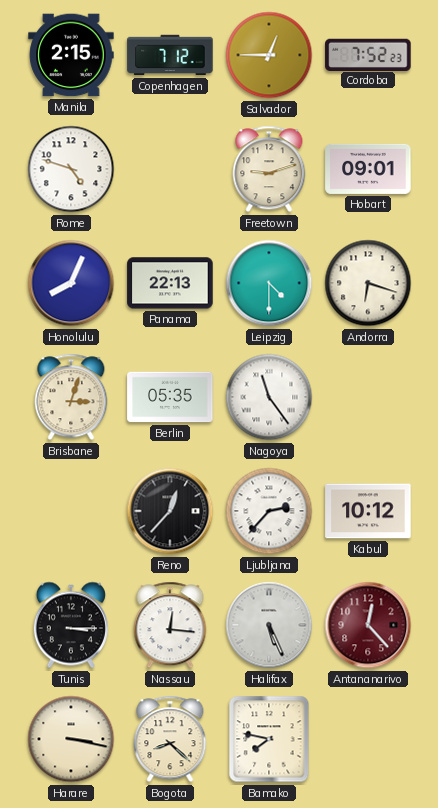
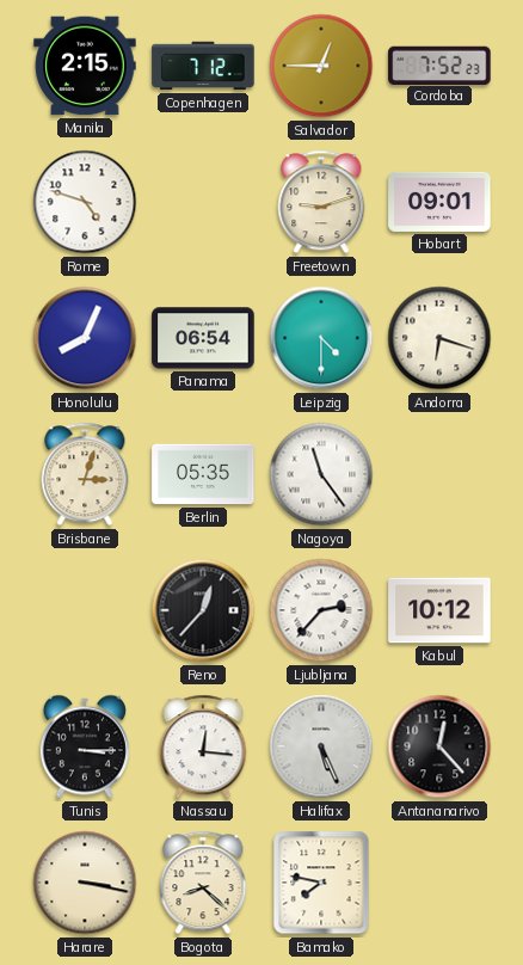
Panama: 22:13 -> 06:54 (203, 338)
Antananarivo dial: burgundy -> black (439, 746)
